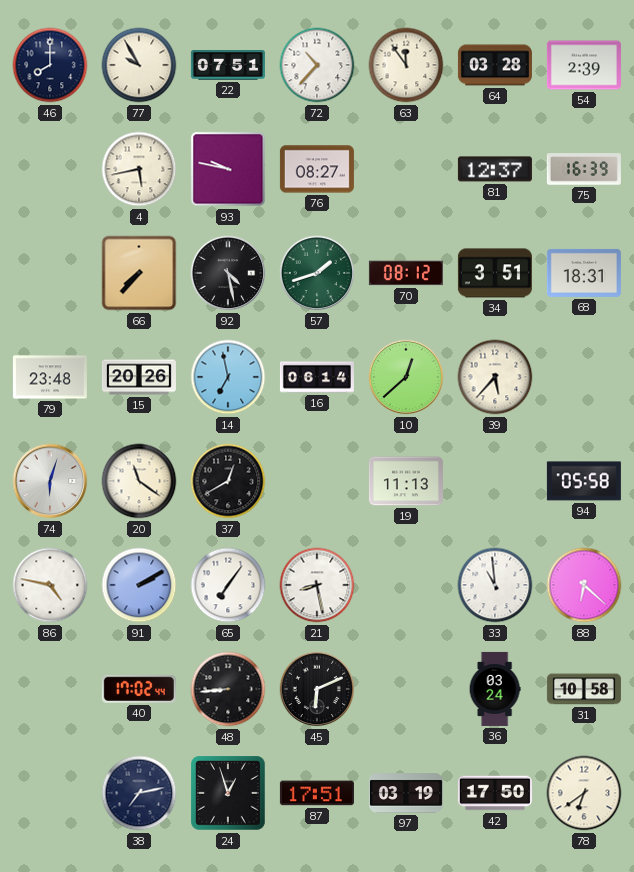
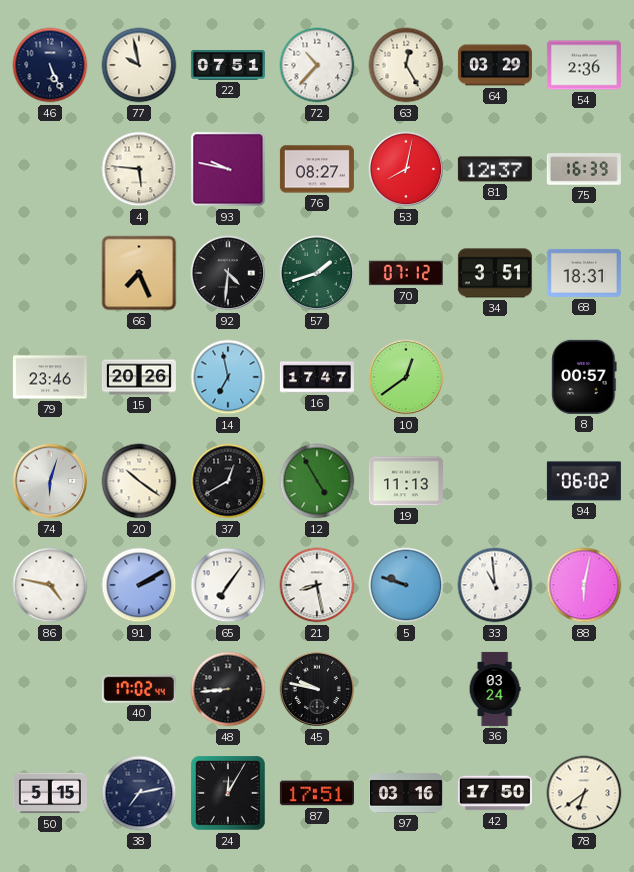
46: 8:00 -> 5:26 (50, 65)
77: 9:55 -> 9:58 (139, 65)
63: 11:54 -> 12:25 (406, 65)
64: 03:28 -> 03:29 (495, 65)
54: 2:39 -> 2:36 (584, 65)
4: 5:43 -> 5:46 (139, 169)
53: none -> 8:02 (406, 169)
66: 7:37 -> 7:26 (139, 273)
92: 4:28 -> 4:31 (228, 273)
70: 08:12 -> 07:12 (406, 273)
79: 23:48 -> 23:46 (50, 377)
16: 06:14 -> 17:47 (317, 377)
10: 12:38 -> 12:39 (406, 377)
39: 5:37 -> none (495, 377)
8: none -> 00:57 (584, 377)
20: 11:21 -> 10:21 (139, 481)
12: none -> 4:55 (317, 481)
94: 05:58 -> 06:02 (584, 481)
5: none -> 9:48 (406, 585)
88: 6:22 -> 6:02 (584, 585)
45: 6:11 -> 9:47 (317, 689)
31: 10:58 -> none (584, 689)
50: none -> 5:15 (50, 793)
24: 12:57 -> 12:05 (228, 793)
97: 03:19 -> 03:16 (406, 793)
